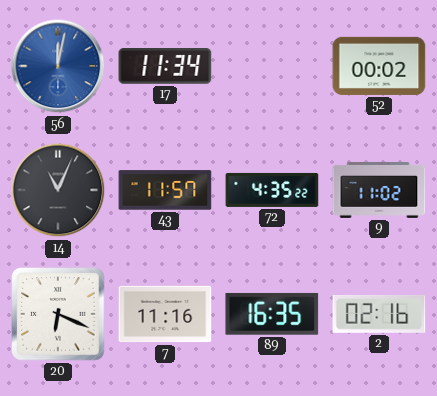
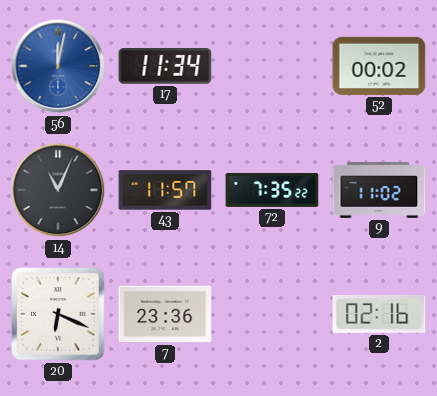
72: 4:35 -> 7:35 (272, 190)
7: 11:16 -> 23:36 (165, 314)
89: 16:35 -> none (272, 314)
